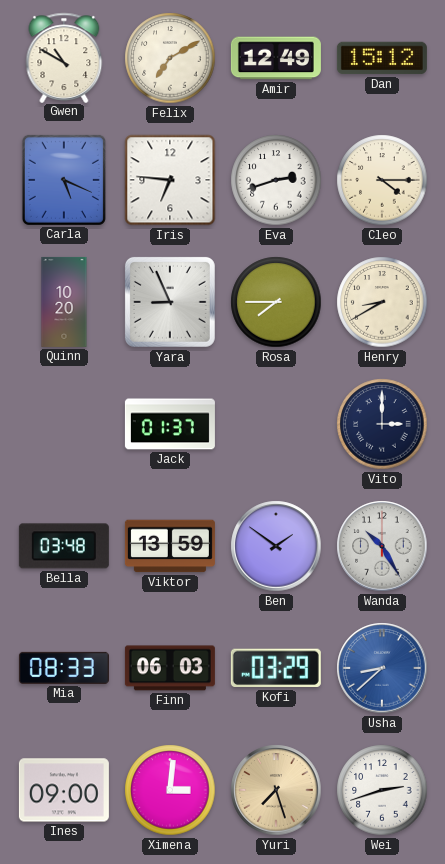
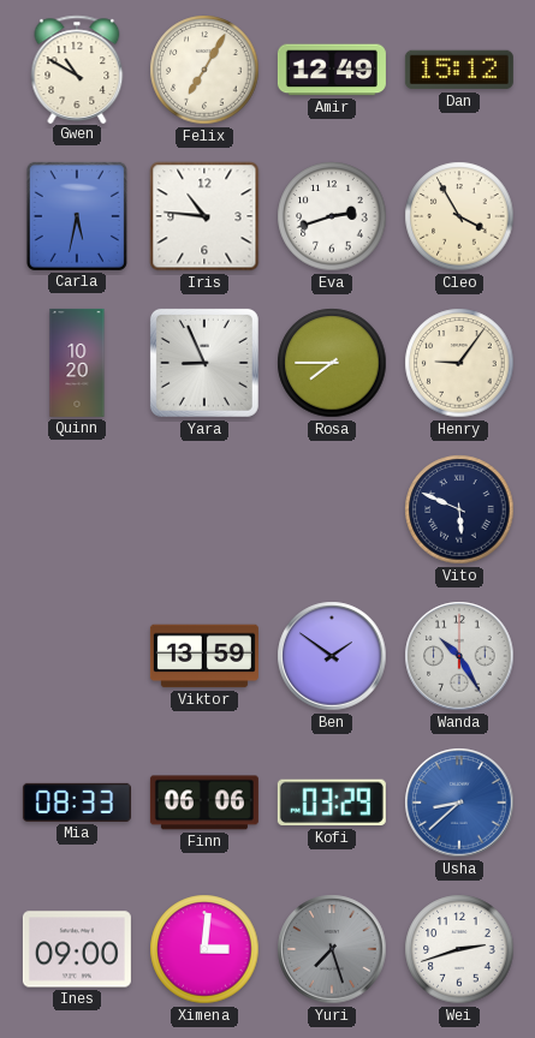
Felix: 7:10 -> 7:05 (204, 70)
Carla: 5:19 -> 5:32 (77, 216)
Iris: 6:46 -> 10:46 (204, 216)
Cleo: 4:15 -> 3:55 (459, 216)
Henry: 8:40 -> 9:06 (459, 363)
Jack: 01:37 -> none (170, 424)
Vito: 3:00 -> 5:49 (459, 509)
Bella: 03:48 -> none (64, 546)
Finn: 06:03 -> 06:06 (204, 803)
Yuri dial: champagne -> grey (332, 949)
